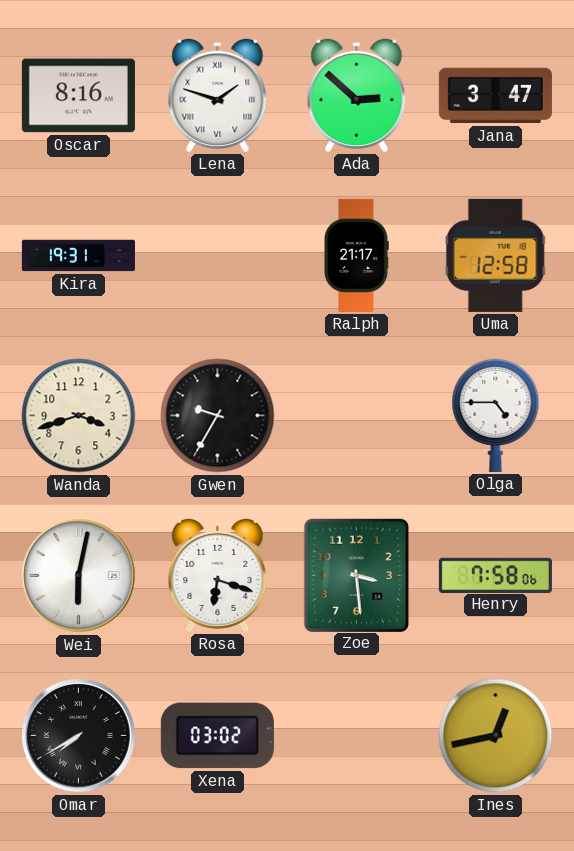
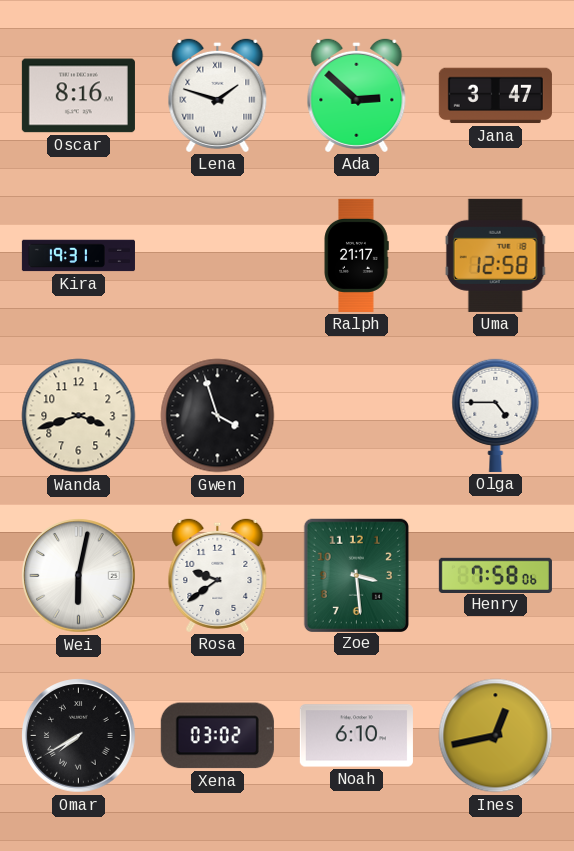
Gwen: 9:35 -> 3:57 (218, 416)
Rosa: 6:18 -> 9:39 (218, 575)
Noah: none -> 6:10 (356, 736)
